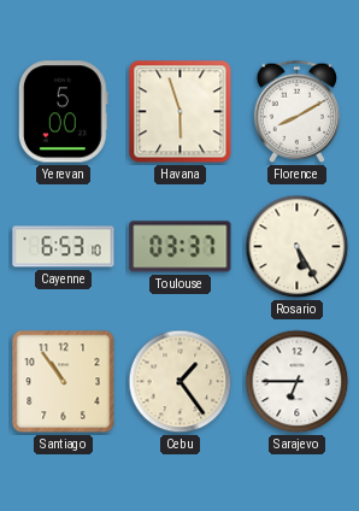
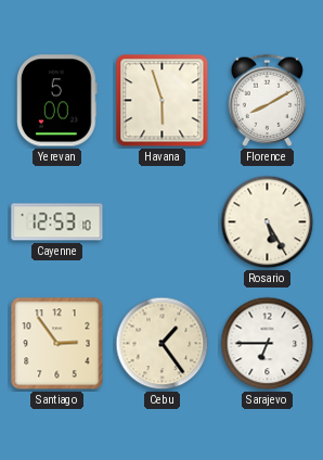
Cayenne: 6:53 -> 12:53 (57, 222)
Toulouse: 03:37 -> none (181, 247)
Santiago: 10:54 -> 2:54 (57, 344)
